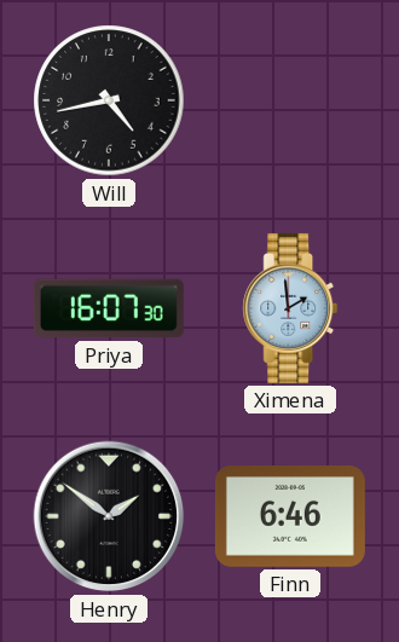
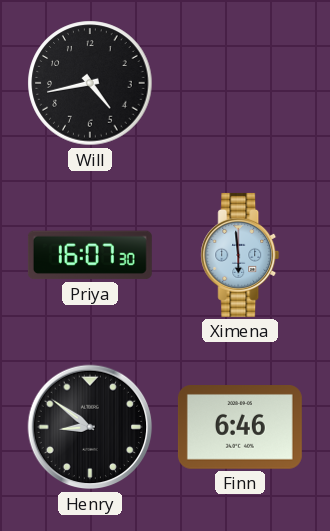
Ximena: 1:59 -> 5:59 (240, 255)
Henry: 1:51 -> 8:51 (90, 427)
